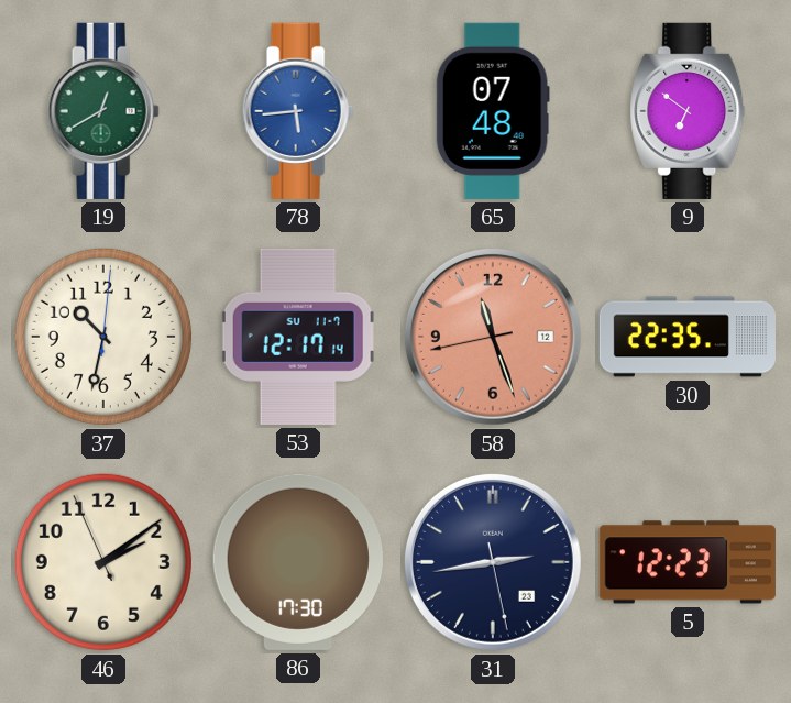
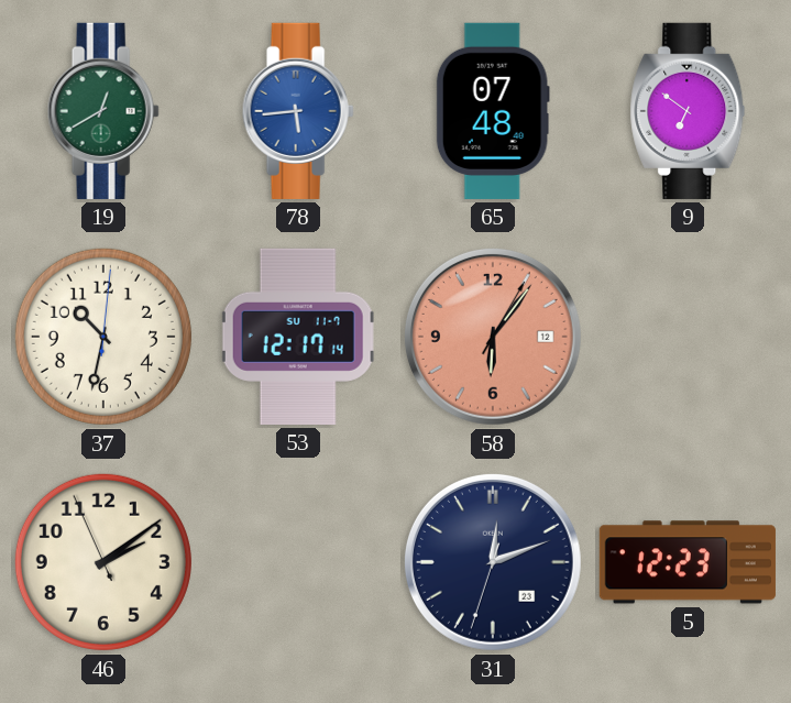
58: 11:26 -> 6:06 (493, 337)
30: 22:35 -> none (688, 337)
86: 17:30 -> none (298, 562)
31: 2:43 -> 12:11 (493, 562)
